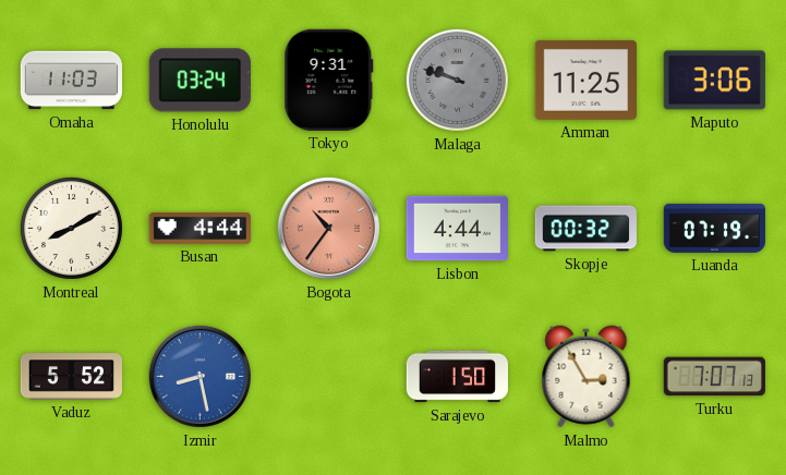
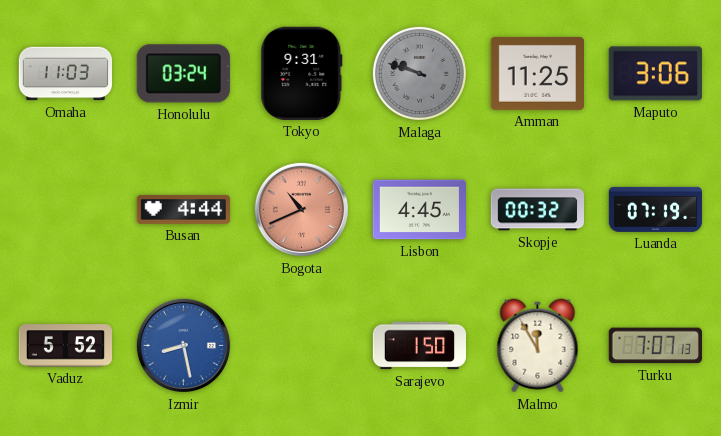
Montreal: 8:10 -> none (71, 228)
Bogota: 10:36 -> 10:41 (301, 209)
Lisbon: 4:44 -> 4:45 (419, 210)
Malmo: 2:55 -> 11:55 (538, 346)
